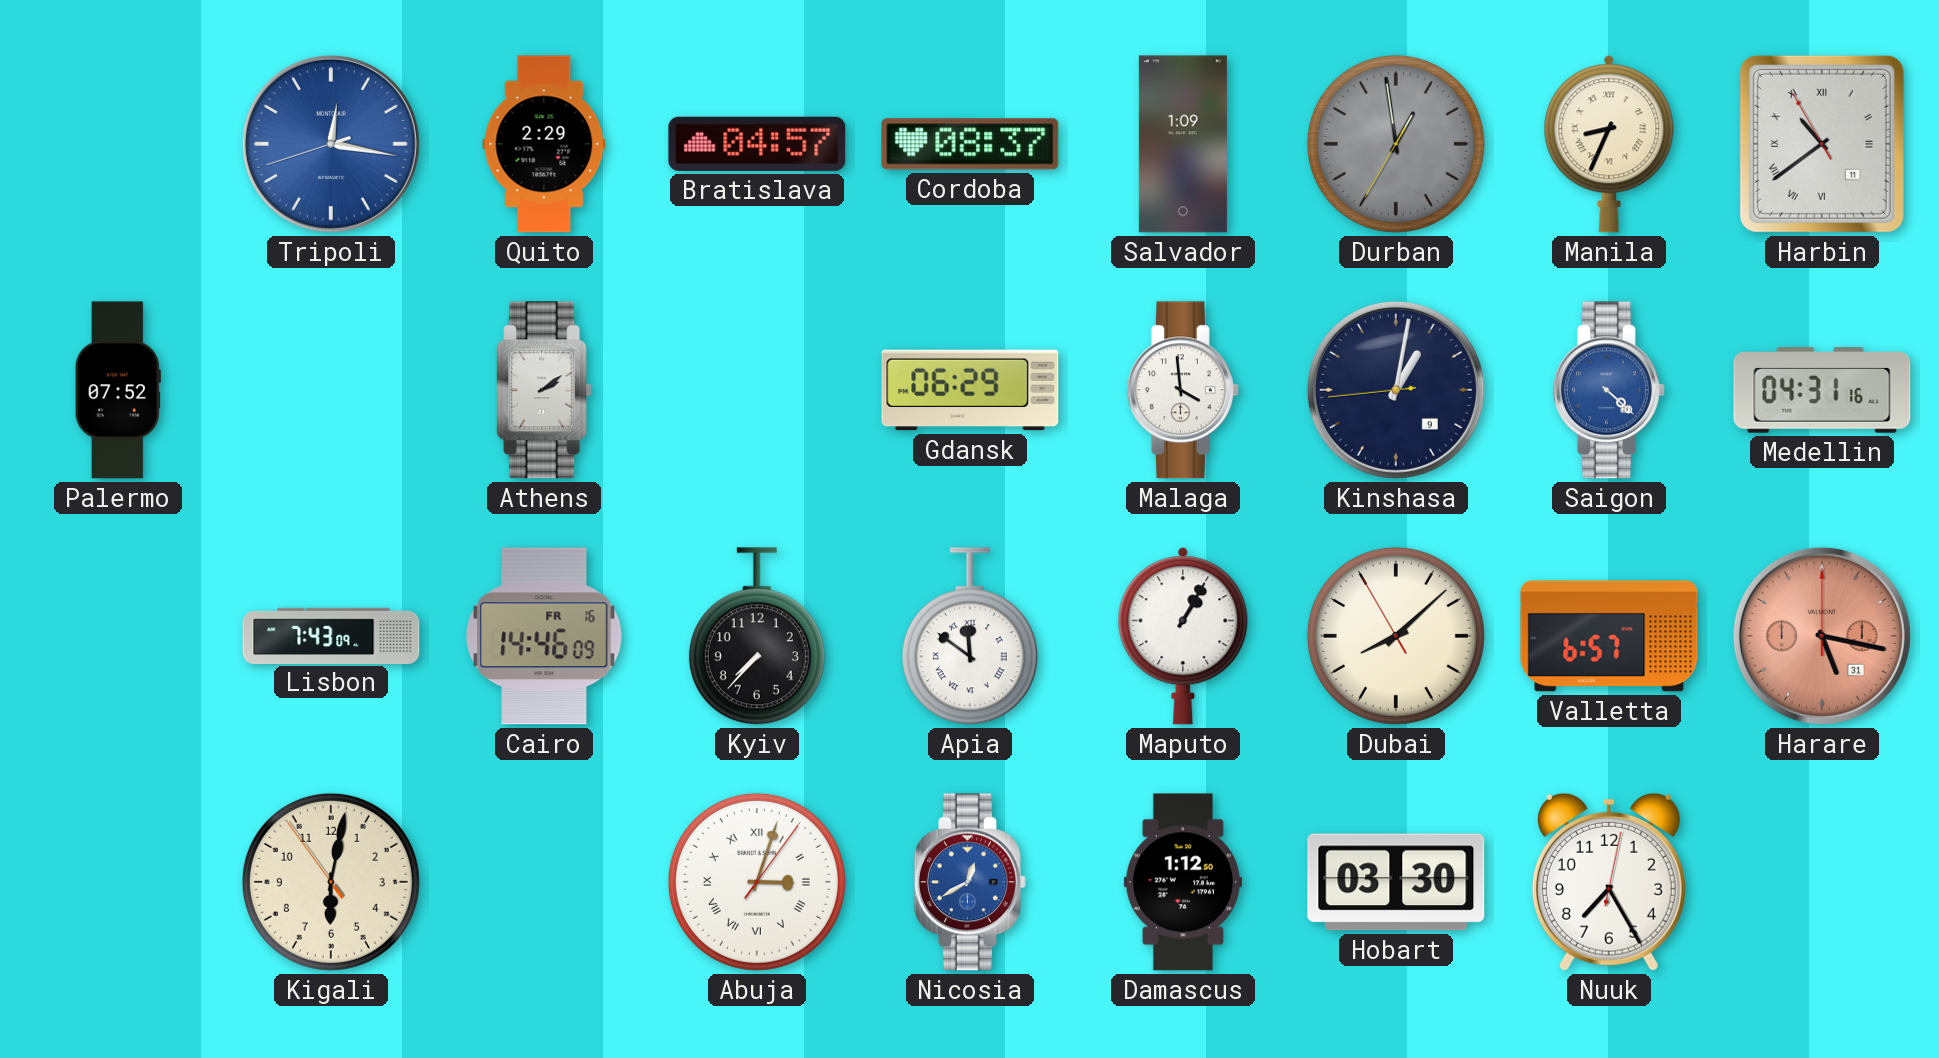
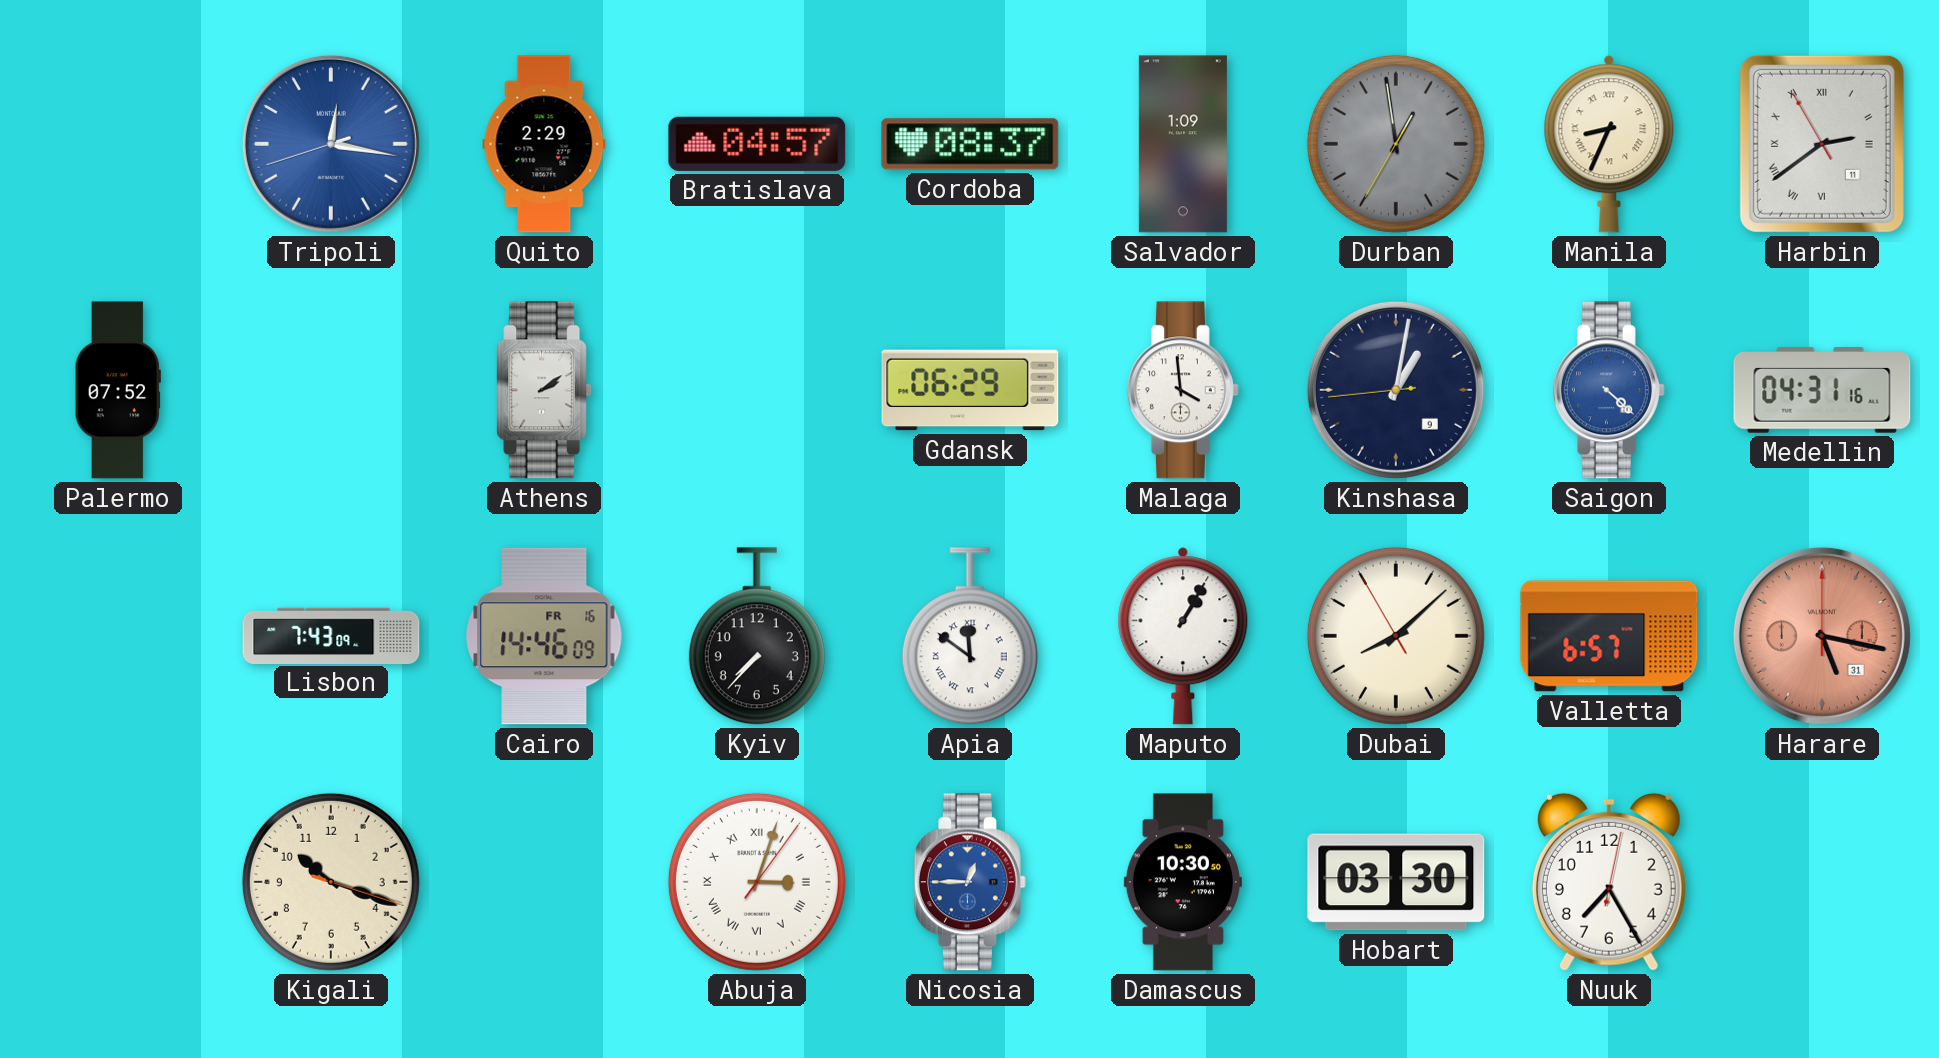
Harbin: 10:38 -> 2:38 (1822, 144)
Kigali: 6:01 -> 10:18 (331, 882)
Nicosia: 12:40 -> 12:45 (970, 882)
Damascus: 1:12 -> 10:30 (1183, 882)
